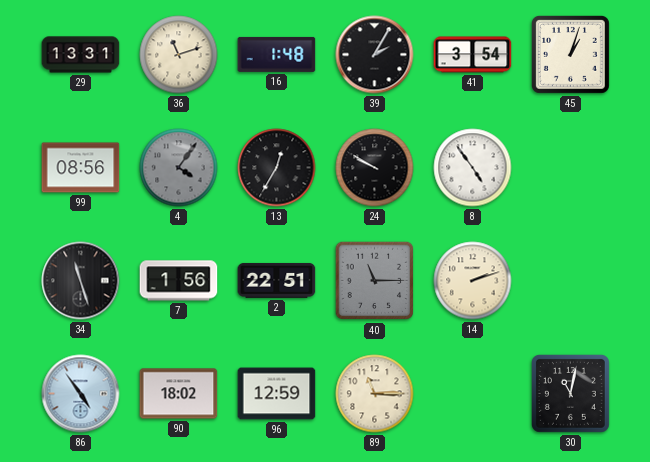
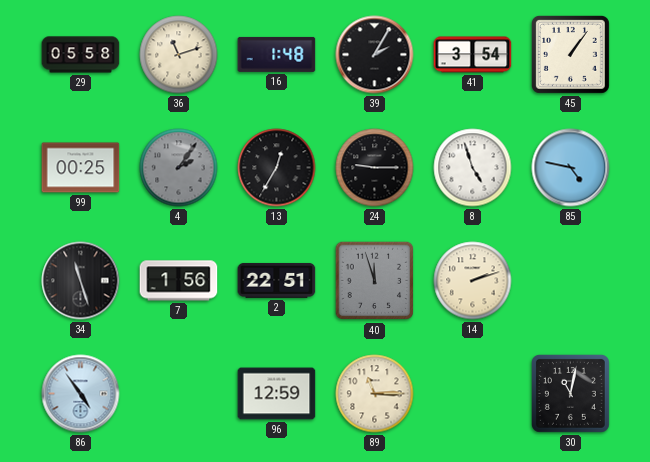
29: 13:31 -> 05:58 (81, 55)
45: 1:03 -> 1:06 (570, 54)
99: 08:56 -> 00:25 (81, 168)
4: 4:06 -> 2:06 (179, 168)
24: 9:50 -> 9:15 (375, 168)
8: 4:54 -> 4:57 (473, 168)
85: none -> 4:47 (571, 168)
40: 11:15 -> 11:57 (375, 281)
90: 18:02 -> none (179, 394)
